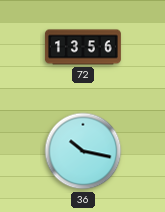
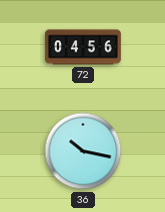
72: 13:56 -> 04:56 (83, 47)
